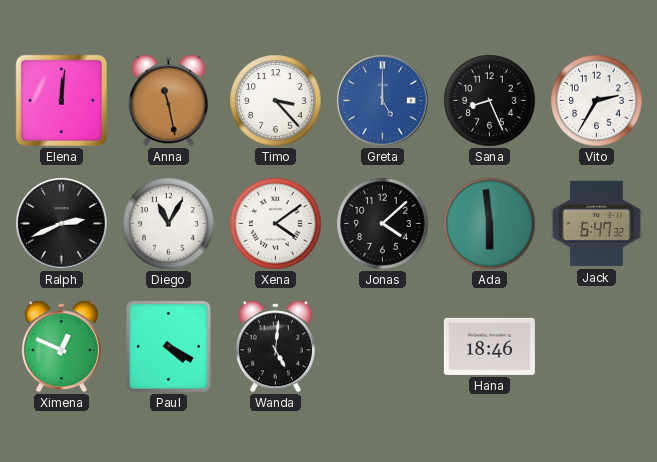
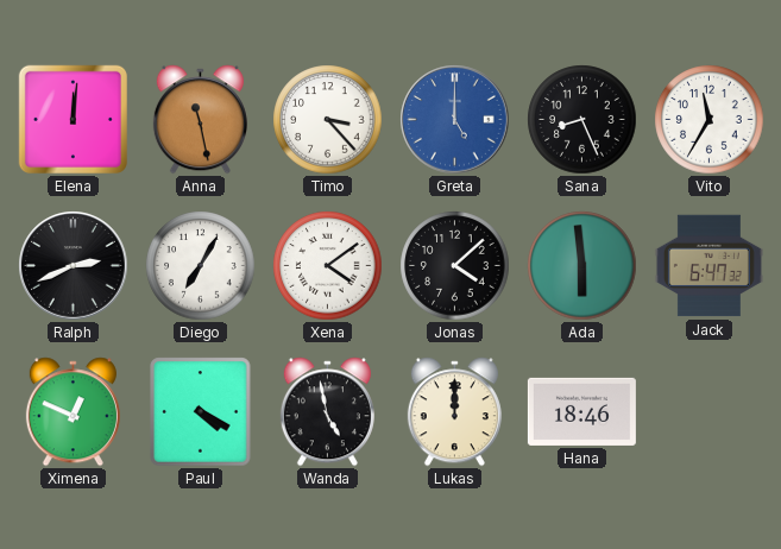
Vito: 2:35 -> 11:35 (710, 120)
Diego: 11:05 -> 7:05 (201, 266)
Wanda: 5:01 -> 4:58 (327, 412)
Lukas: none -> 12:00 (454, 412)
